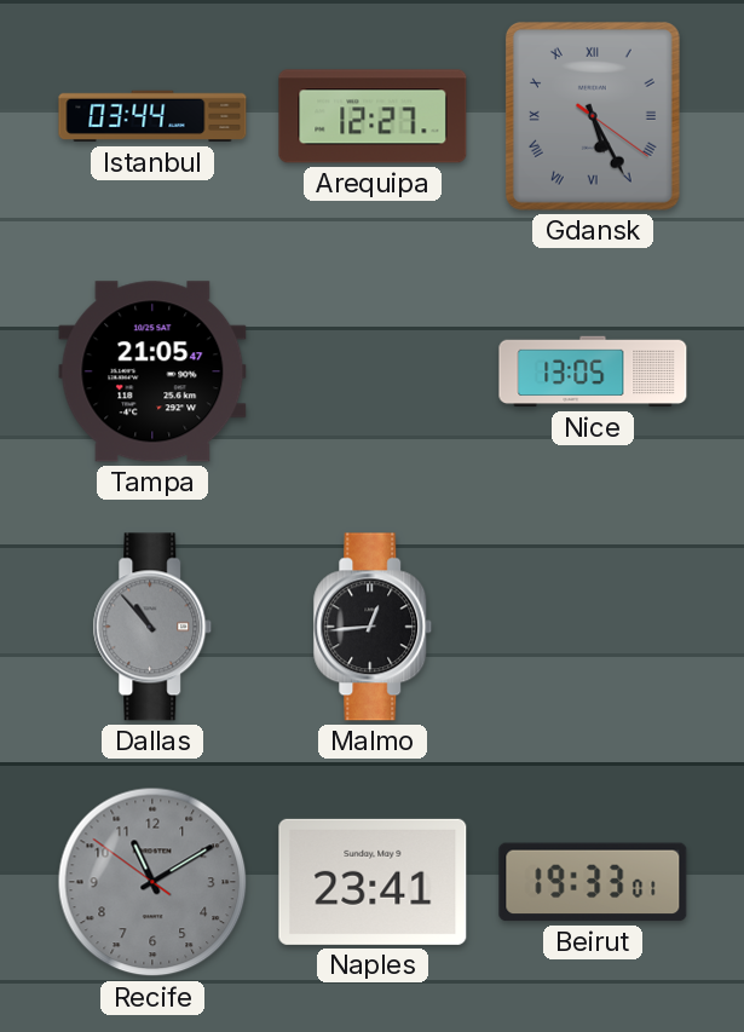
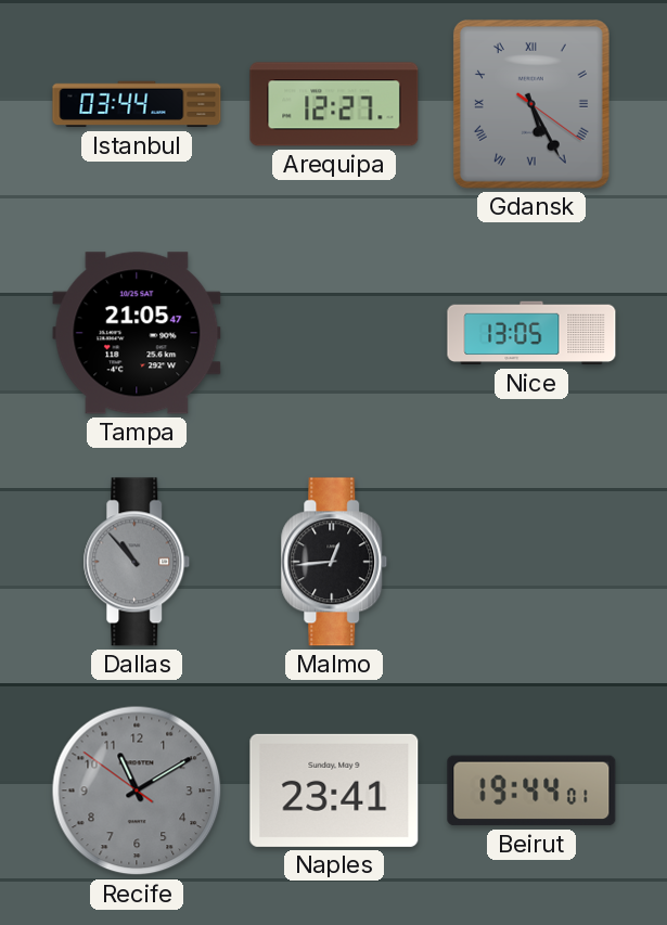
Beirut: 19:33 -> 19:44 (531, 791)
